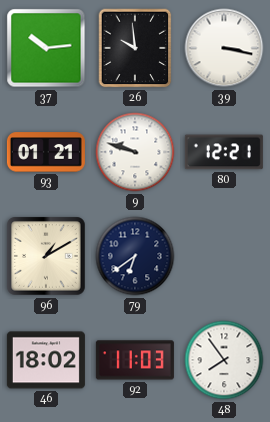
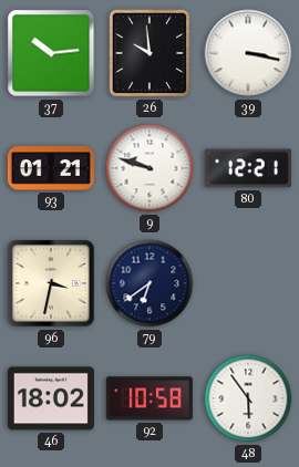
96: 1:10 -> 3:32 (51, 283)
92: 11:03 -> 10:58 (149, 398)
48: 7:54 -> 5:54 (248, 398)
